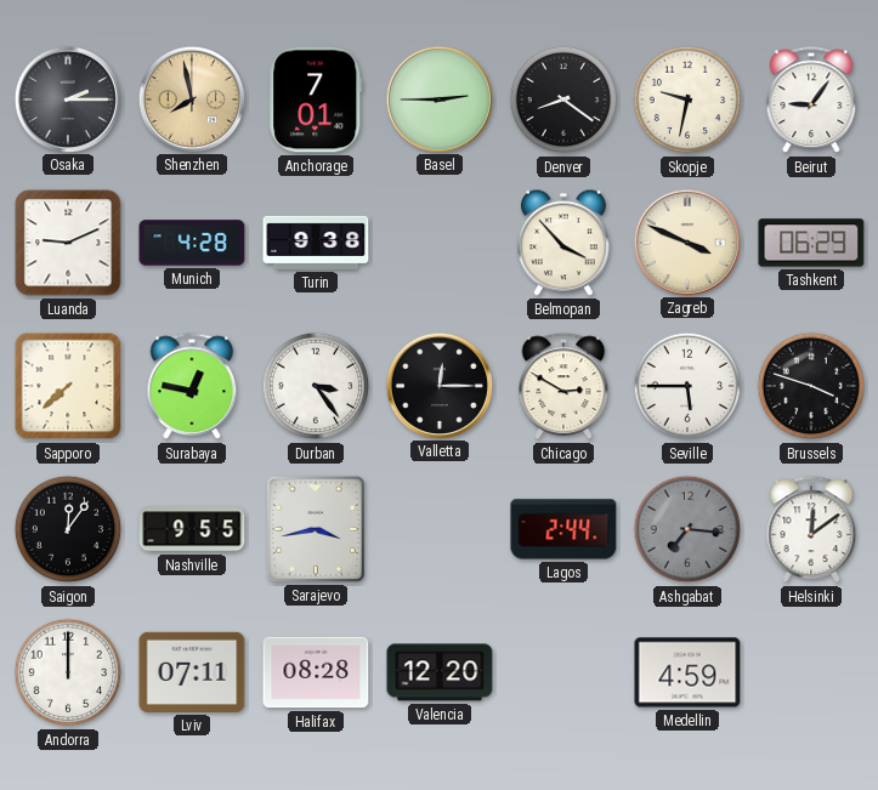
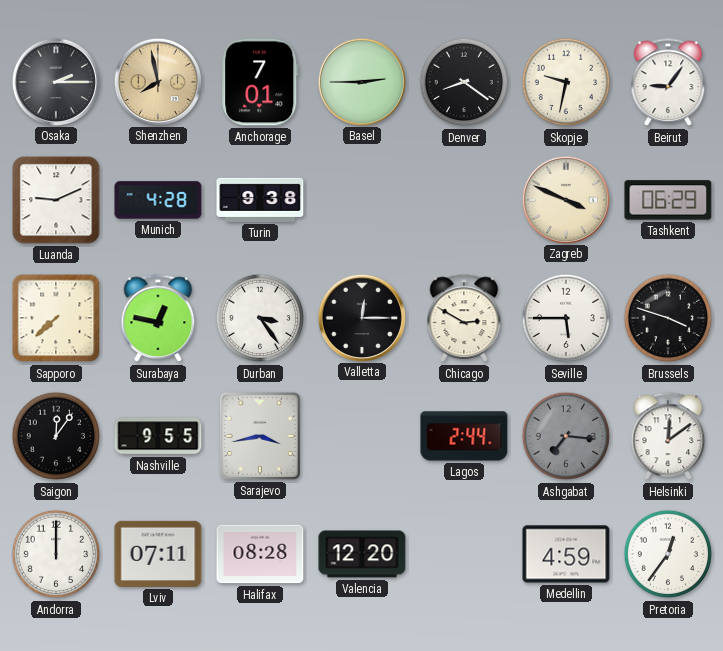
Belmopan: 3:53 -> none (565, 243)
Pretoria: none -> 12:36 (668, 554)
